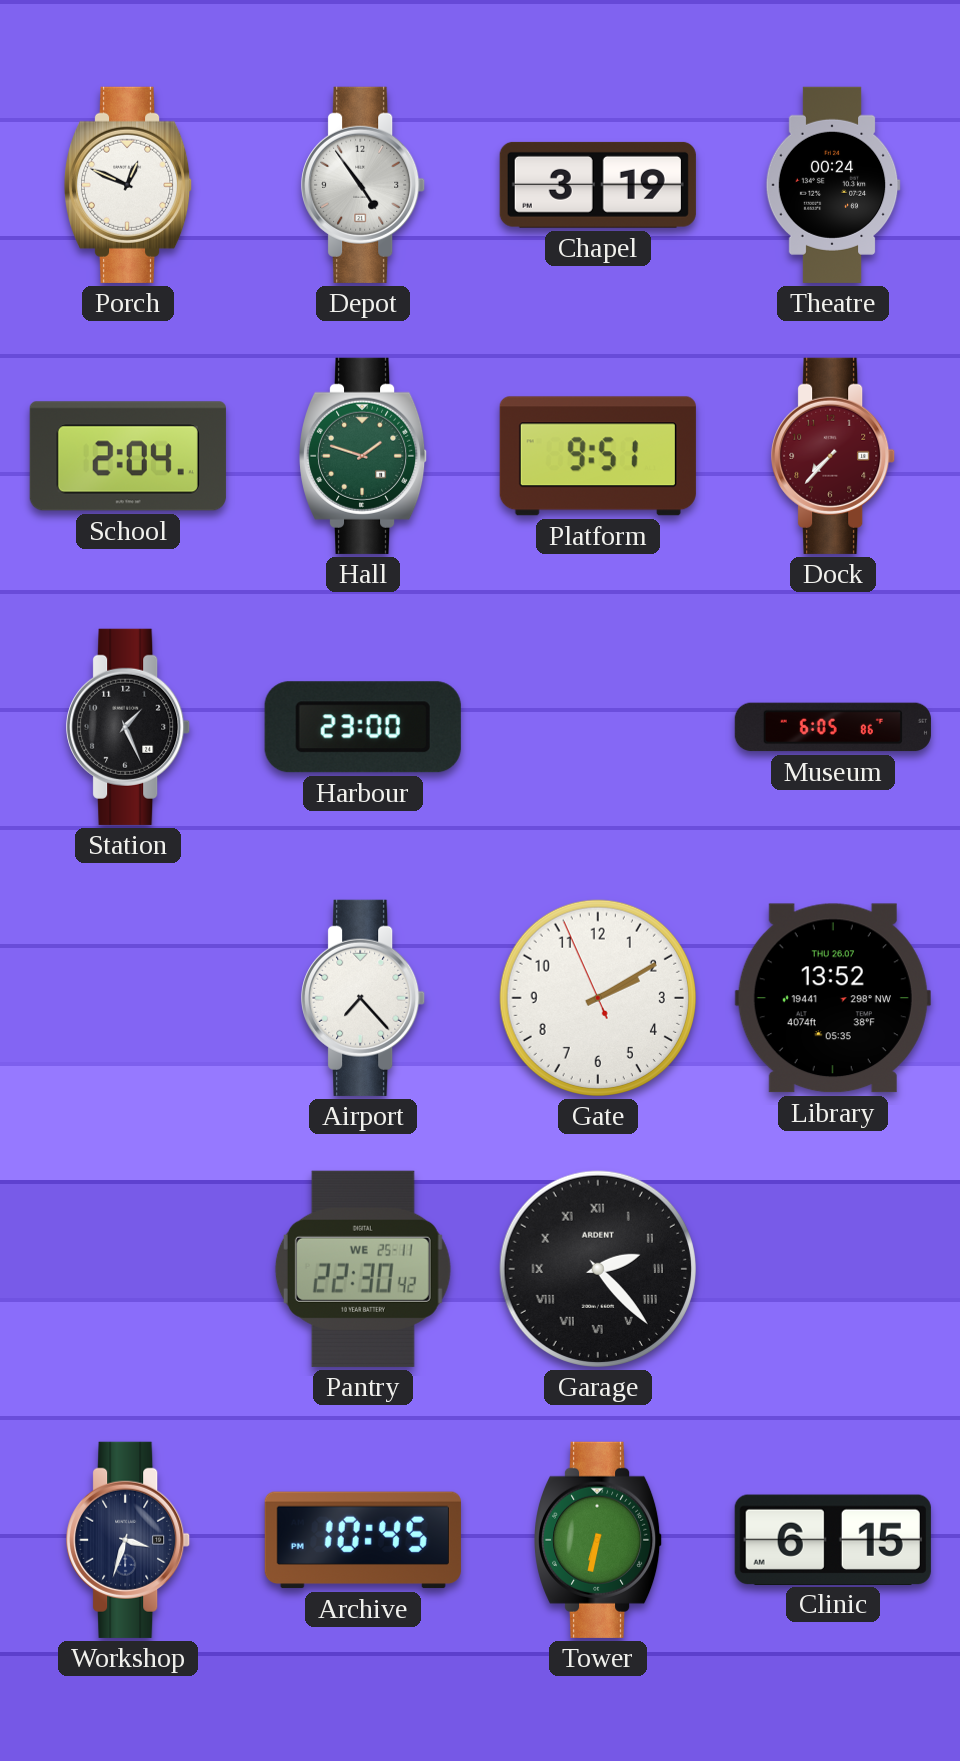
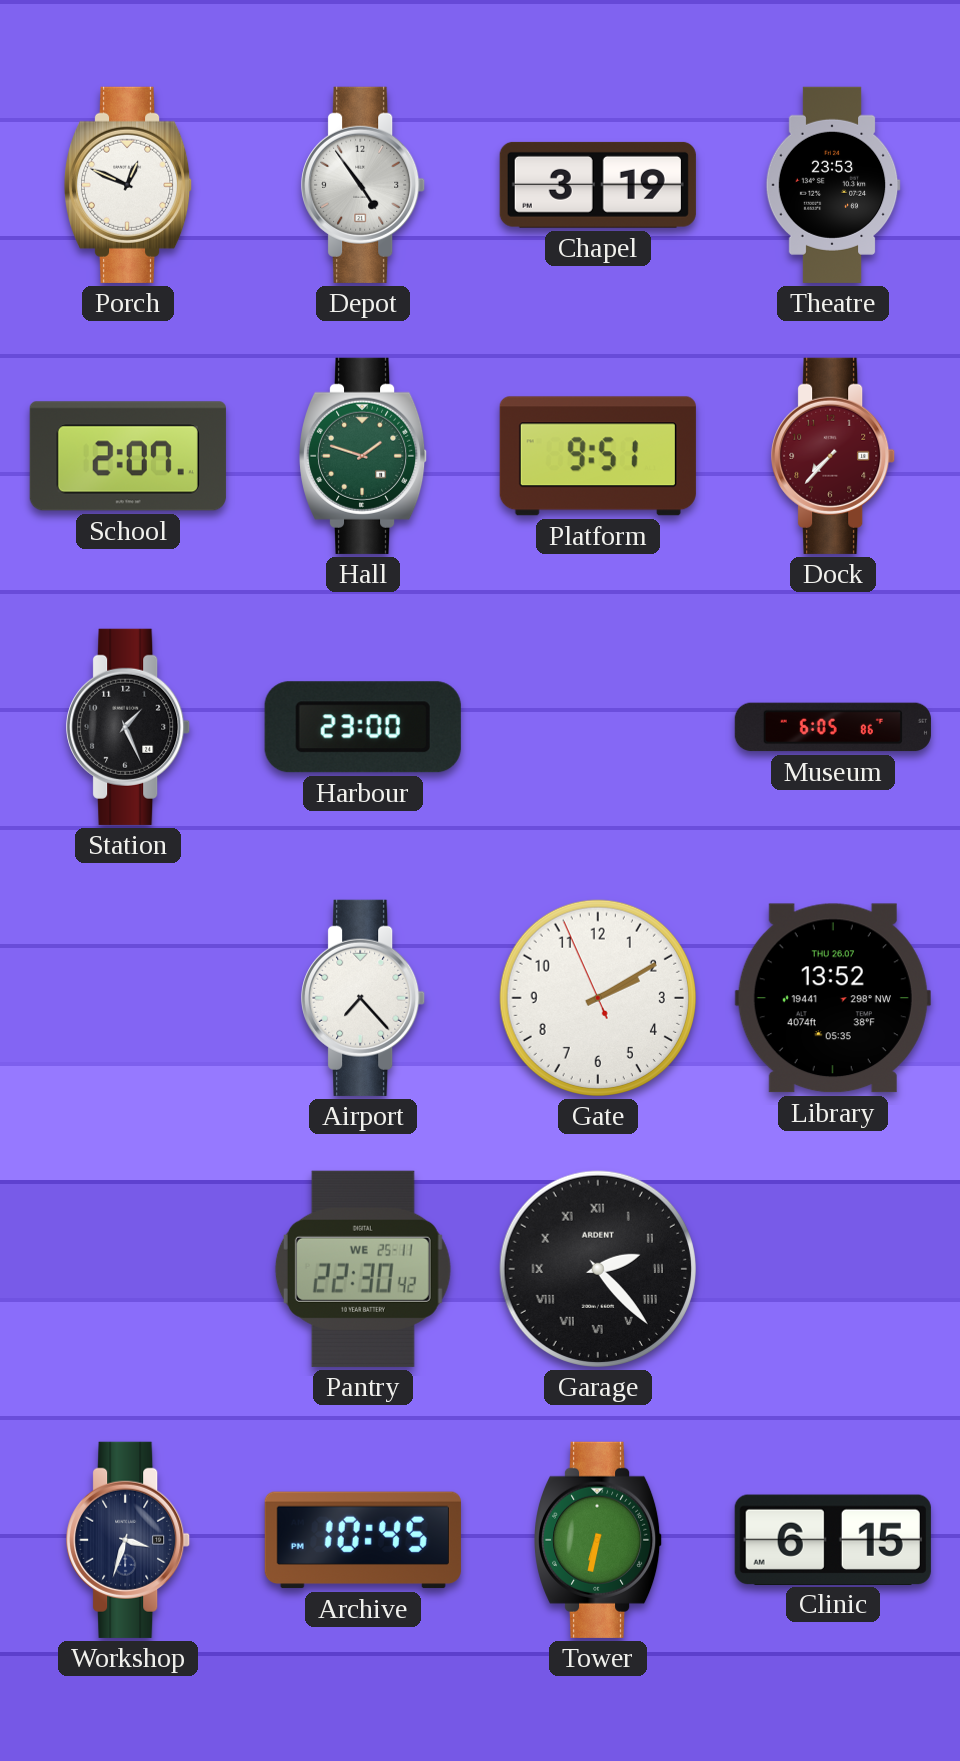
Theatre: 00:24 -> 23:53 (833, 185)
School: 2:04 -> 2:07 (128, 456)
